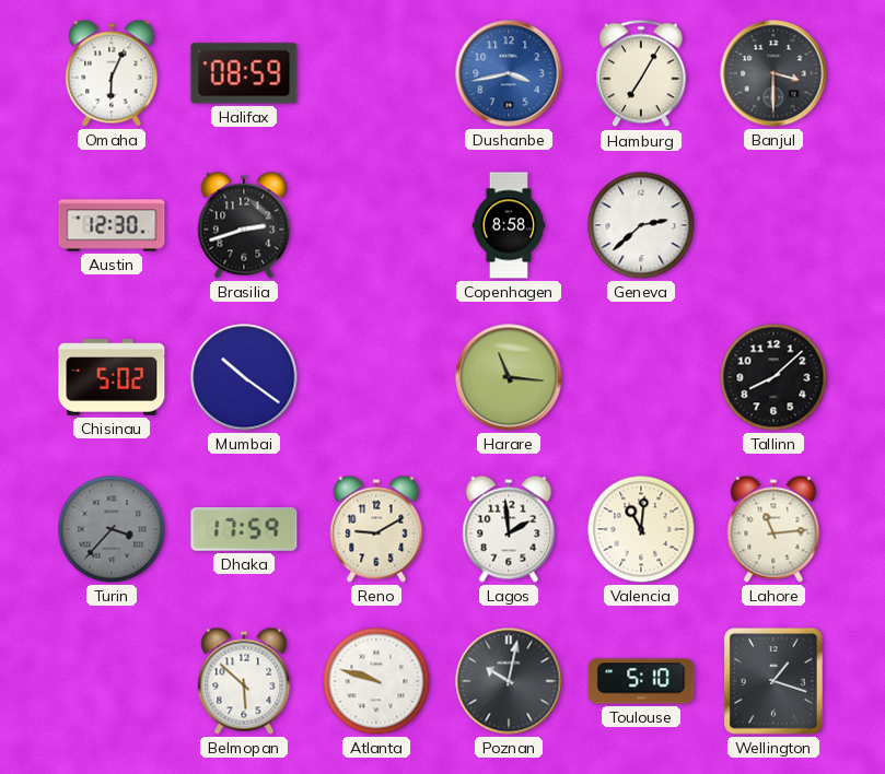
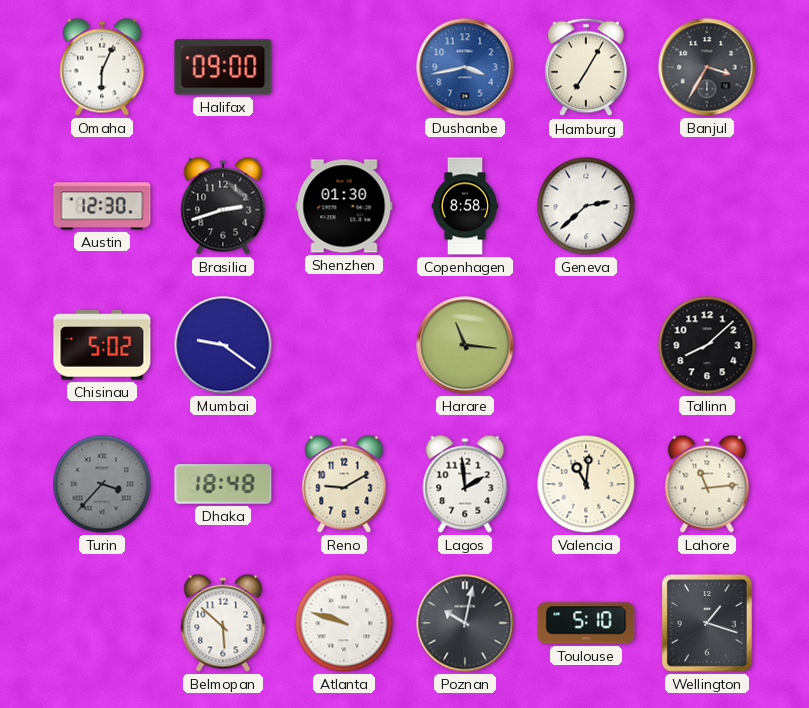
Halifax: 08:59 -> 09:00 (223, 67)
Banjul: 3:30 -> 3:35 (707, 67)
Shenzhen: none -> 01:30 (344, 206)
Mumbai: 10:21 -> 9:21 (223, 345)
Dhaka: 17:59 -> 18:48 (223, 484)
